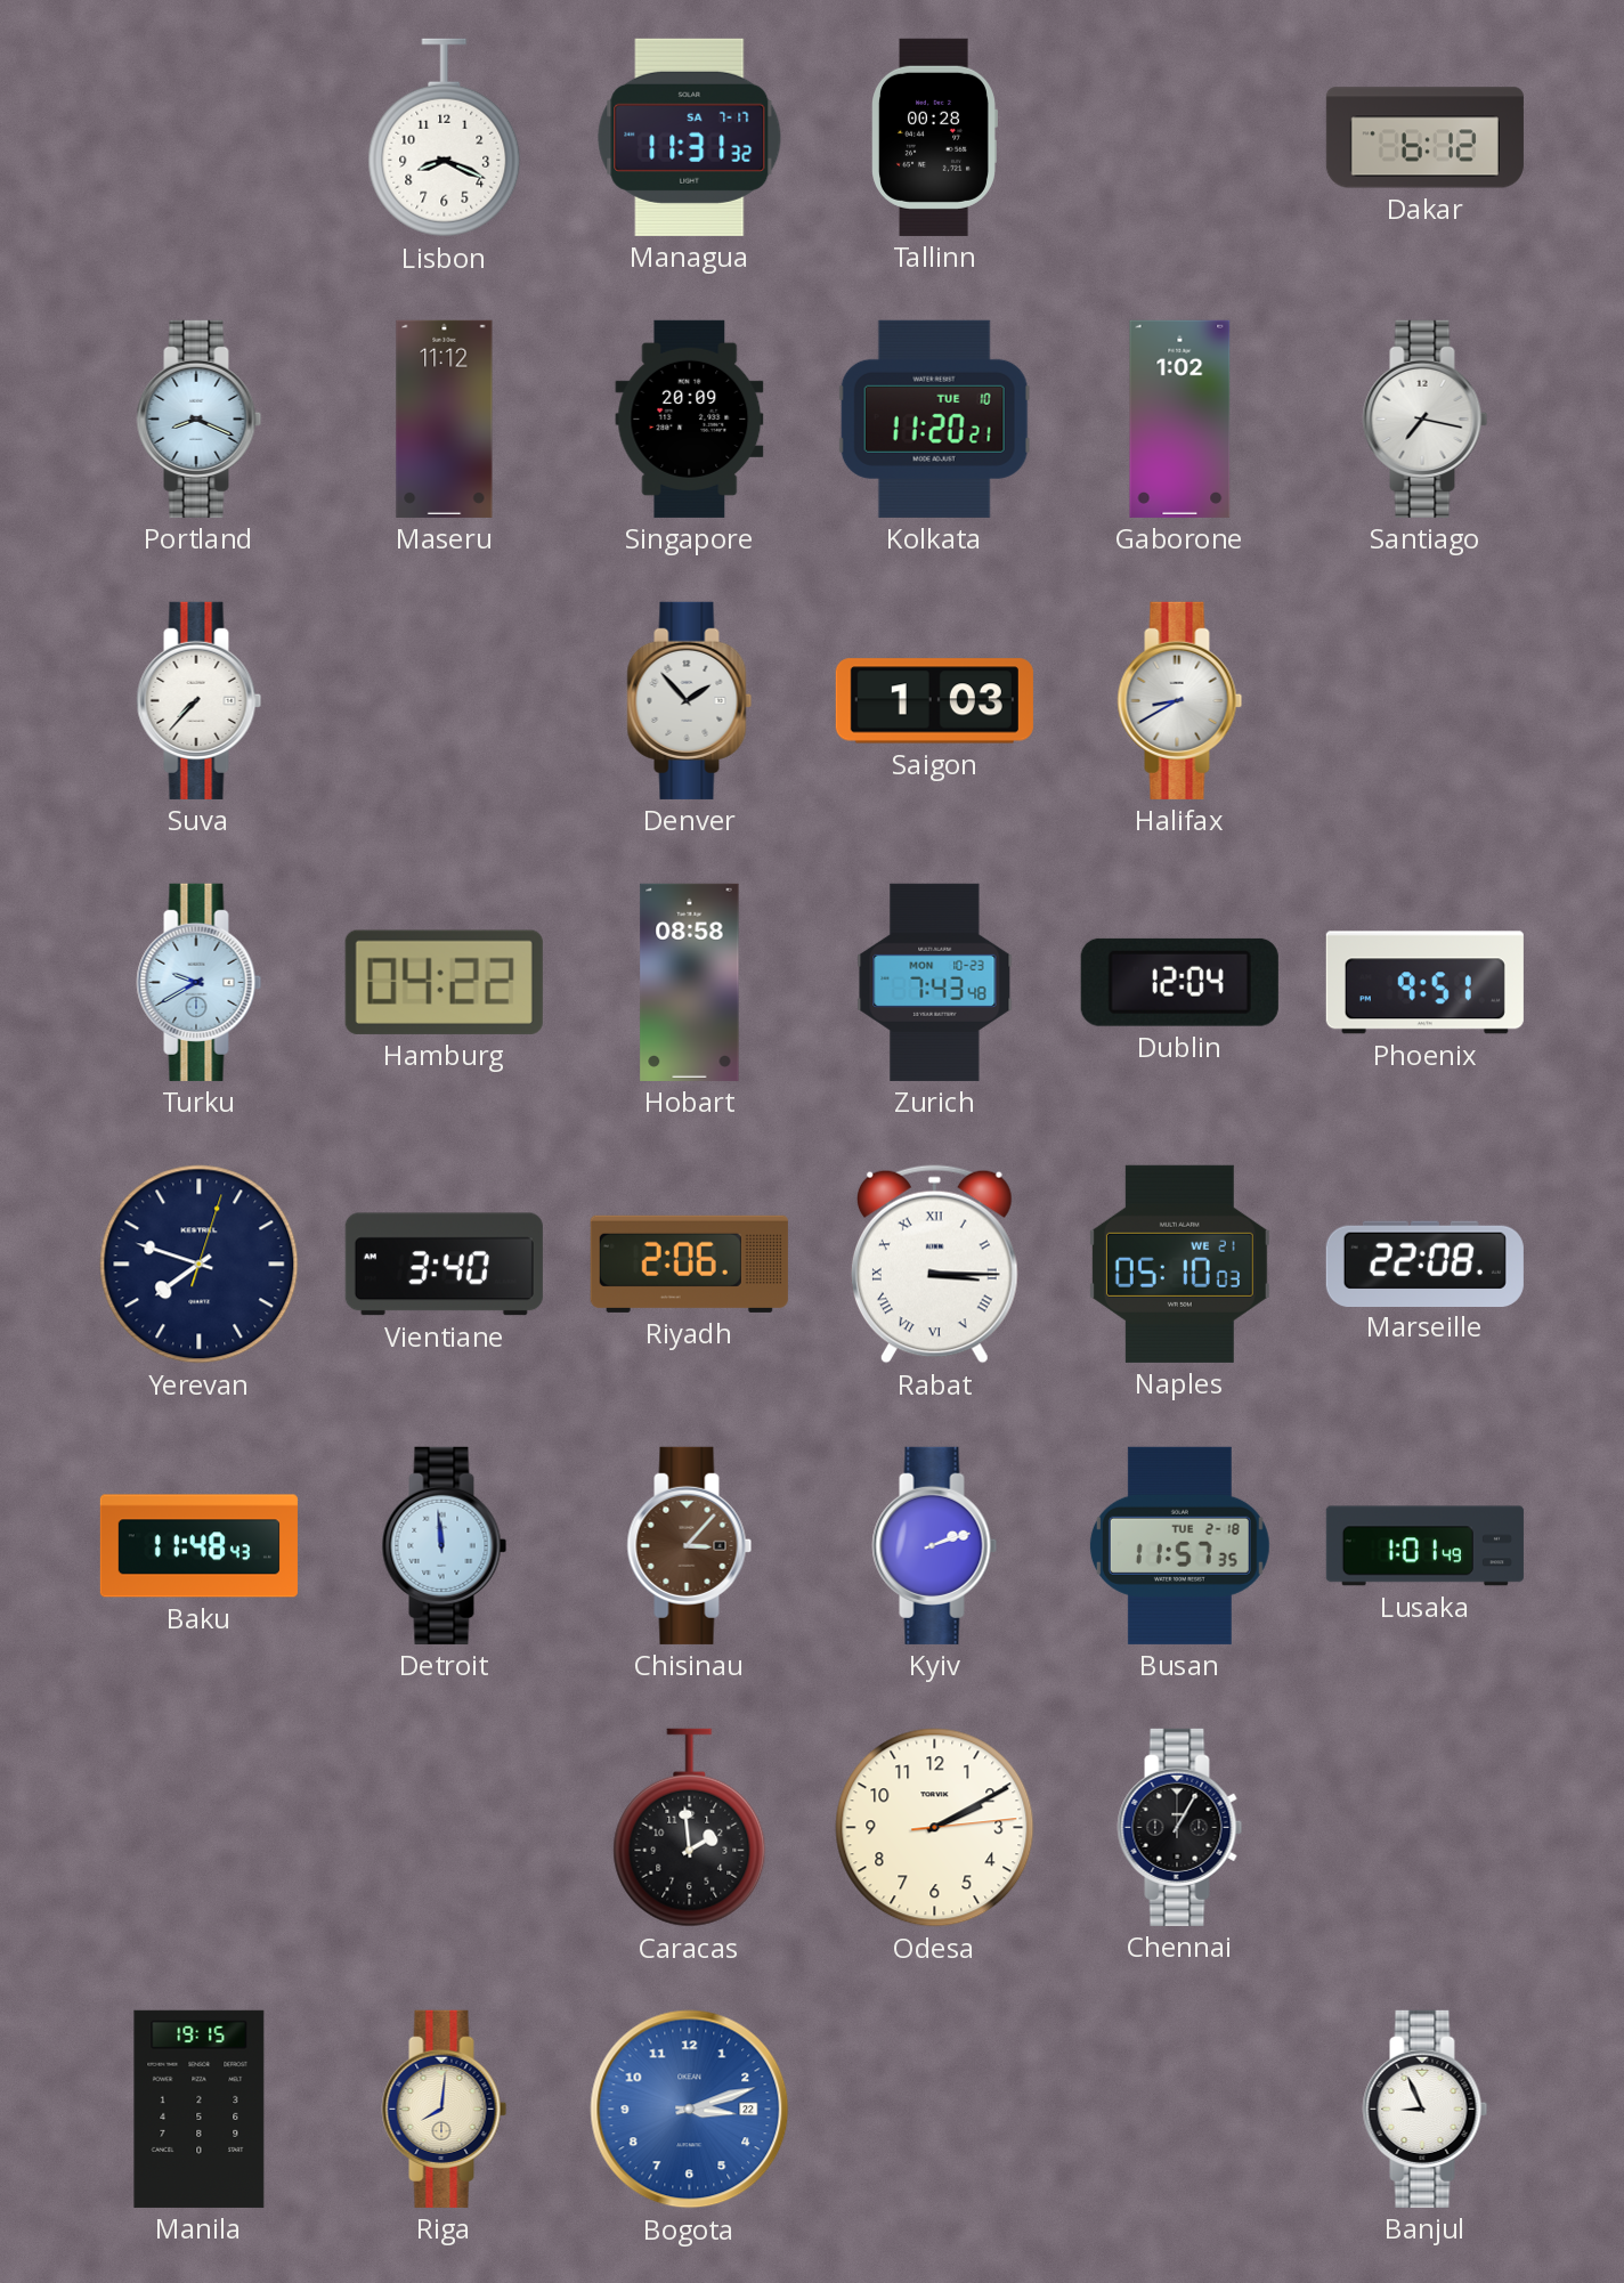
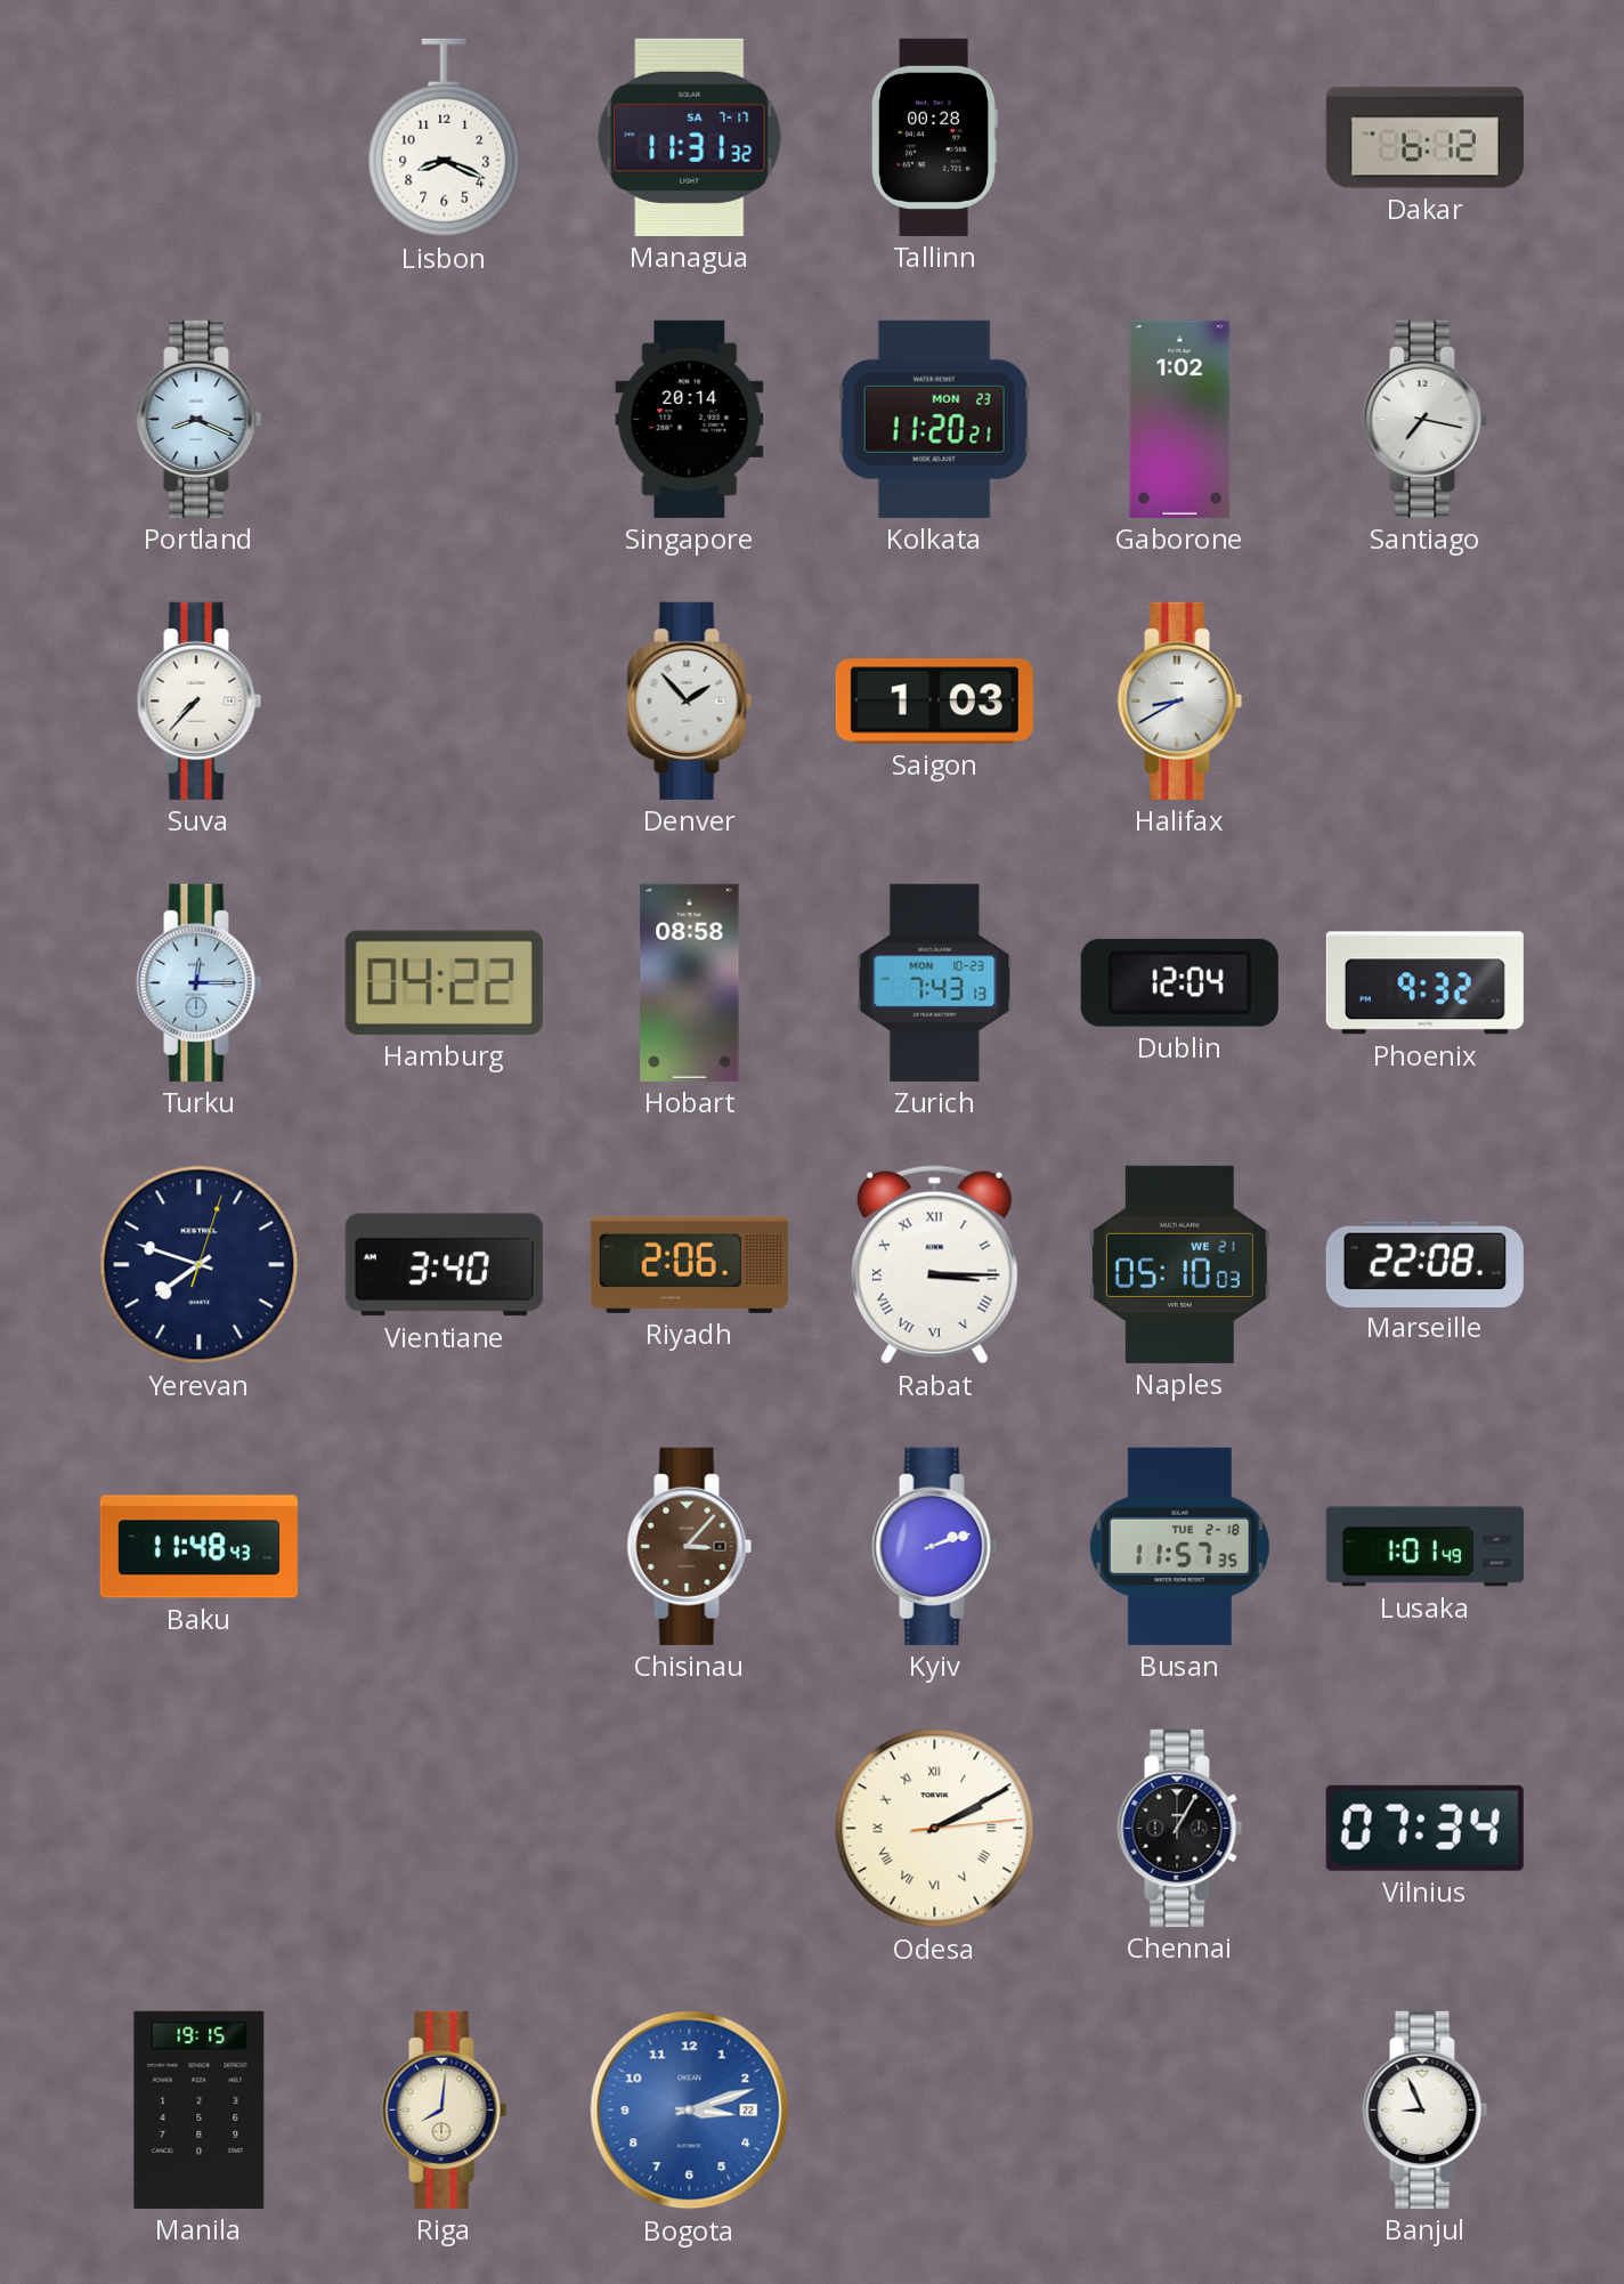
Maseru: 11:12 -> none (445, 419)
Singapore: 20:09 -> 20:14 (690, 419)
Kolkata date: TUE 10 -> MON 23 (934, 419)
Turku: 9:40 -> 12:15 (200, 982)
Zurich: 7:43:48 -> 7:43:13 (935, 982)
Phoenix: 9:51 -> 9:32 (1424, 983)
Detroit: 11:59 -> none (445, 1545)
Caracas: 1:59 -> none (690, 1828)
Odesa numerals: Arabic -> Roman (935, 1829)
Vilnius: none -> 07:34 (1424, 1828)
